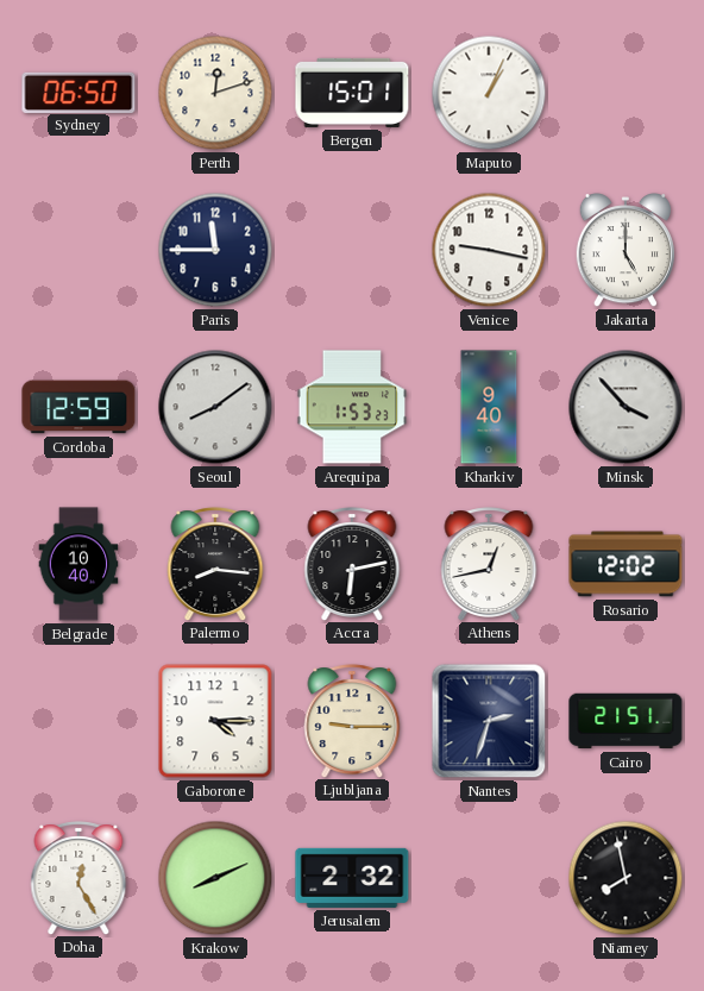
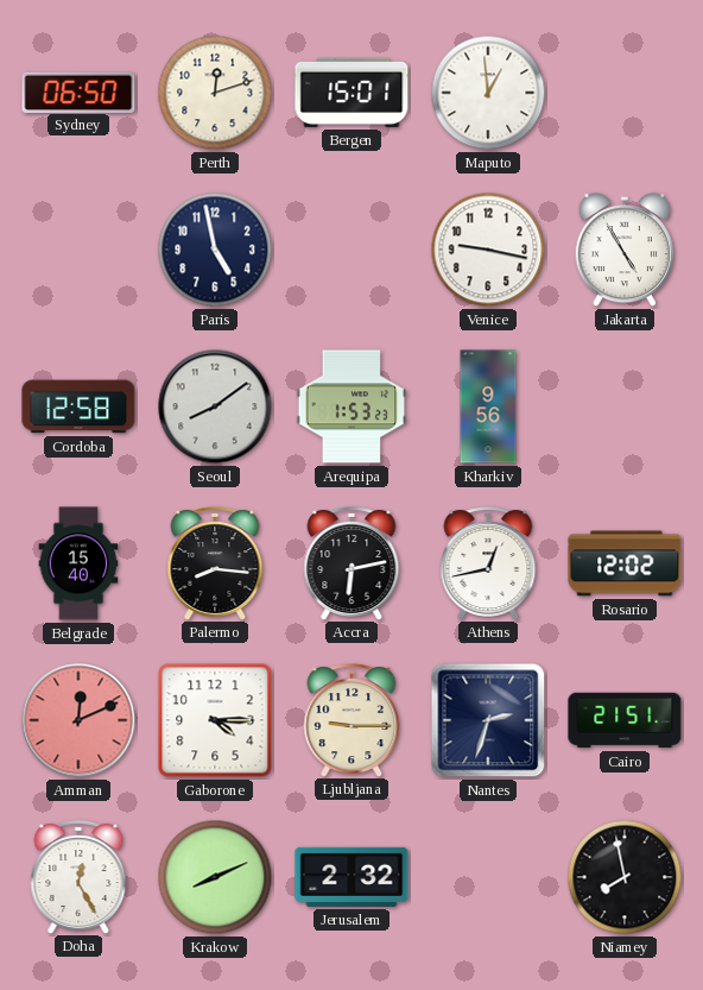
Maputo: 1:04 -> 12:59 (488, 93)
Paris: 11:45 -> 4:58 (215, 250)
Jakarta: 5:00 -> 4:55 (623, 251)
Cordoba: 12:59 -> 12:58 (78, 406)
Kharkiv: 9:40 -> 9:56 (488, 406)
Minsk: 3:53 -> none (626, 407)
Belgrade: 10:40 -> 15:40 (78, 563)
Amman: none -> 12:11 (78, 720)
